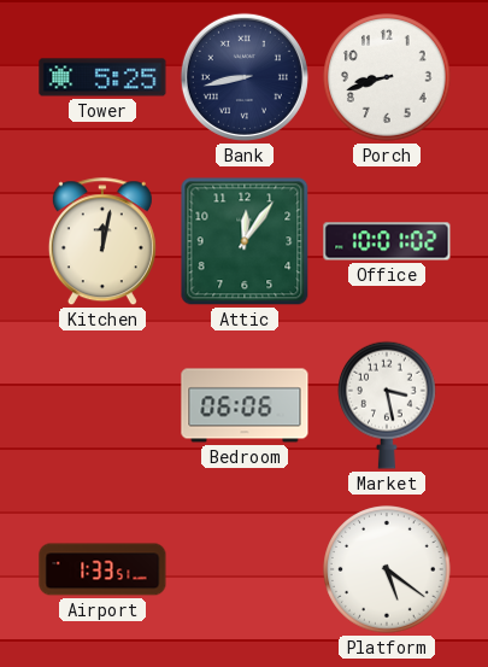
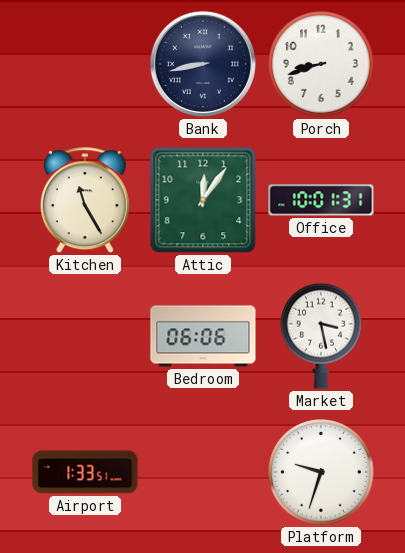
Tower: 5:25 -> none (102, 77)
Kitchen: 12:02 -> 11:25 (85, 201)
Office: 10:01:02 -> 10:01:31 (321, 200)
Platform: 5:21 -> 9:33 (321, 472)
